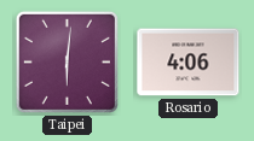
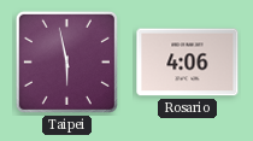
Taipei: 6:01 -> 5:58 (66, 61)
